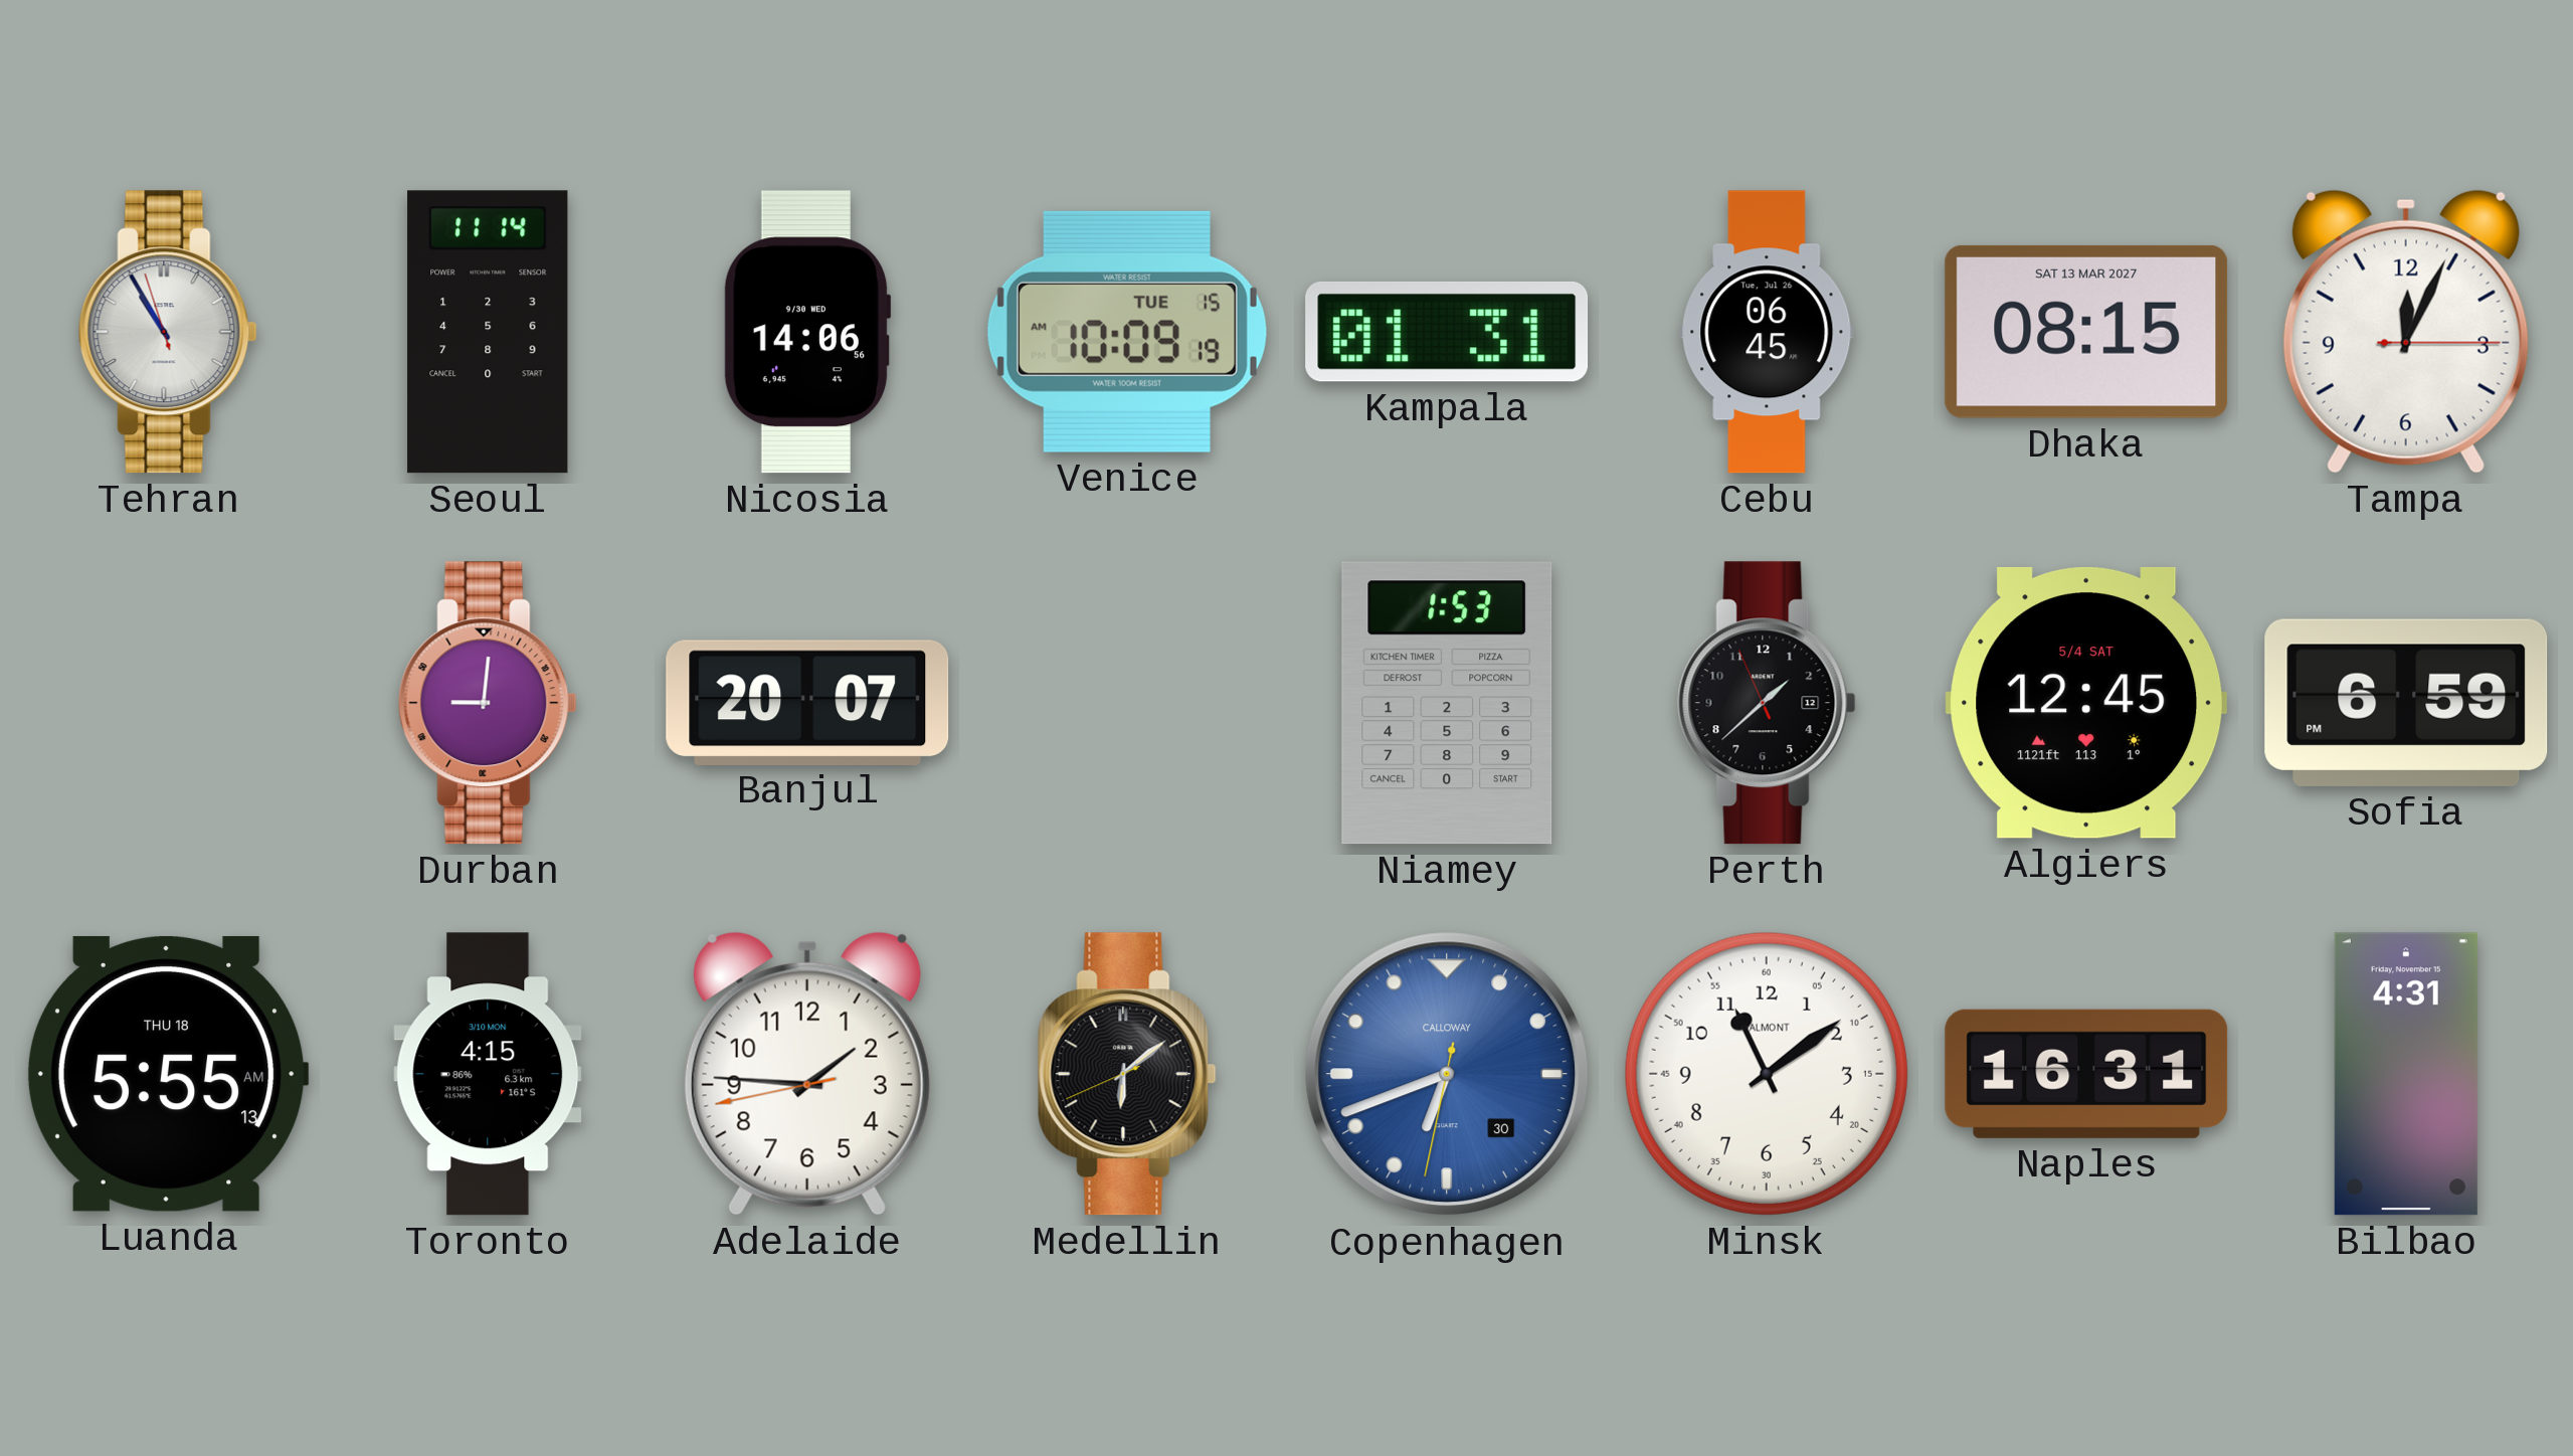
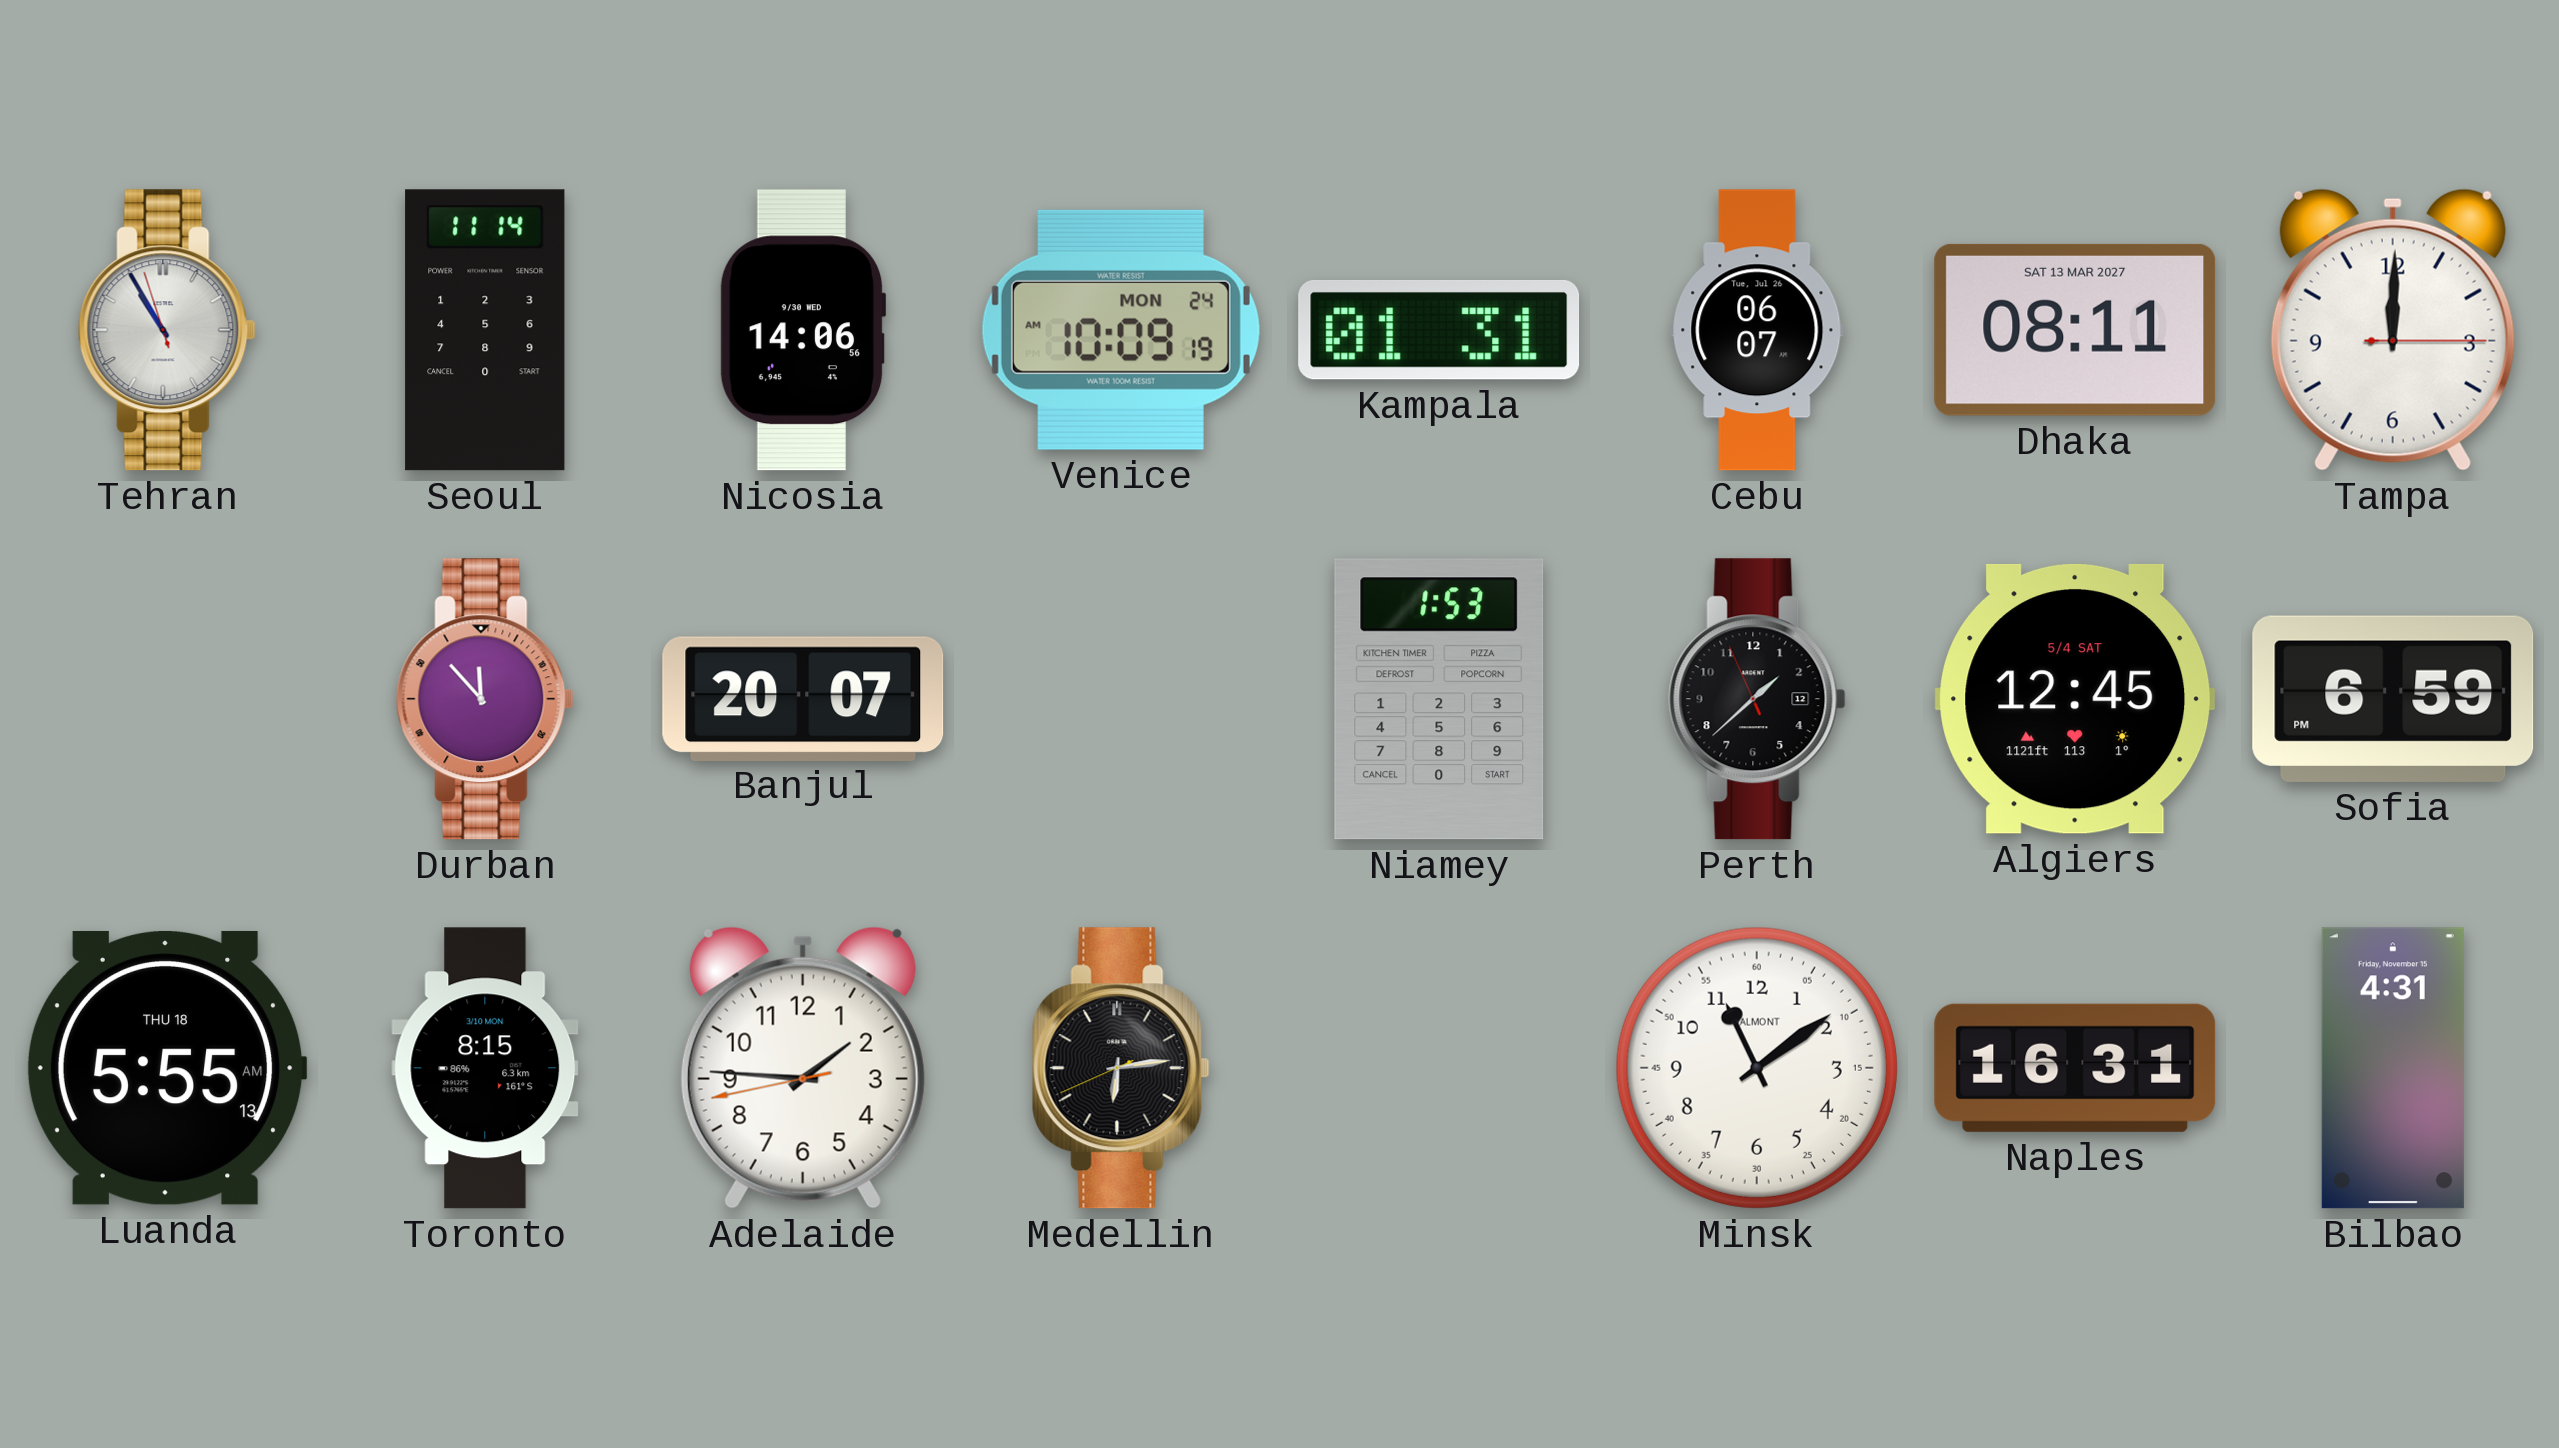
Venice date: TUE 15 -> MON 24 (1121, 330)
Cebu: 06:45 -> 06:07 (1757, 330)
Dhaka: 08:15 -> 08:11 (2075, 330)
Tampa: 12:04 -> 12:00 (2393, 330)
Durban: 9:01 -> 11:53 (485, 699)
Toronto: 4:15 -> 8:15 (485, 1068)
Medellin: 6:08 -> 6:13 (1121, 1068)
Copenhagen: 6:41 -> none (1447, 1074)
